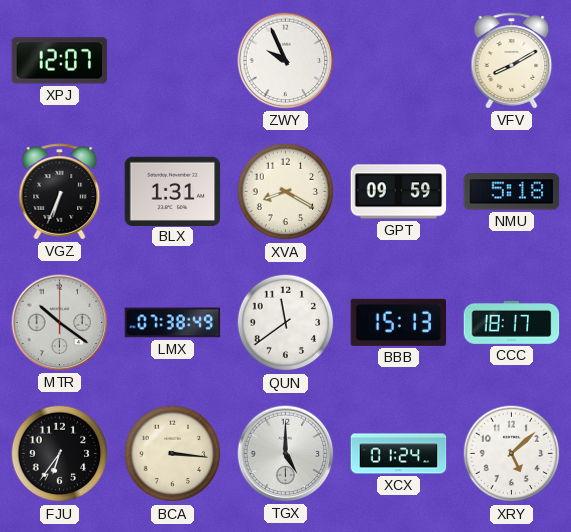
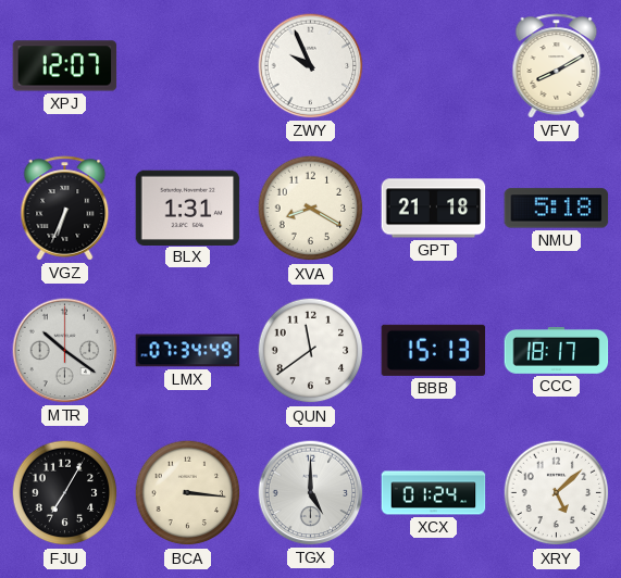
GPT: 09:59 -> 21:18 (434, 209)
LMX: 07:38 -> 07:34 (188, 351)
FJU: 6:36 -> 7:05 (65, 493)
